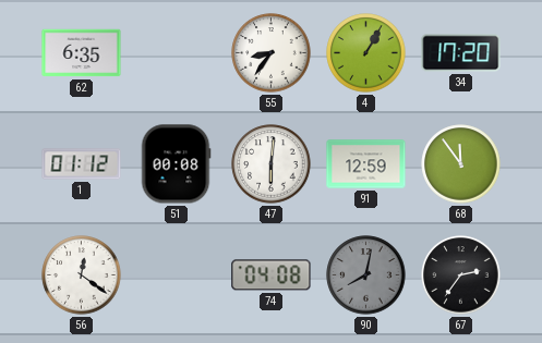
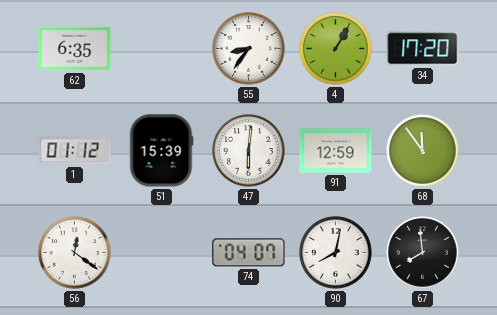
51: 00:08 -> 15:39 (161, 151)
74: 04:08 -> 04:07 (249, 253)
90 dial: grey -> white (336, 253)
67: 2:36 -> 7:59 (423, 253)
